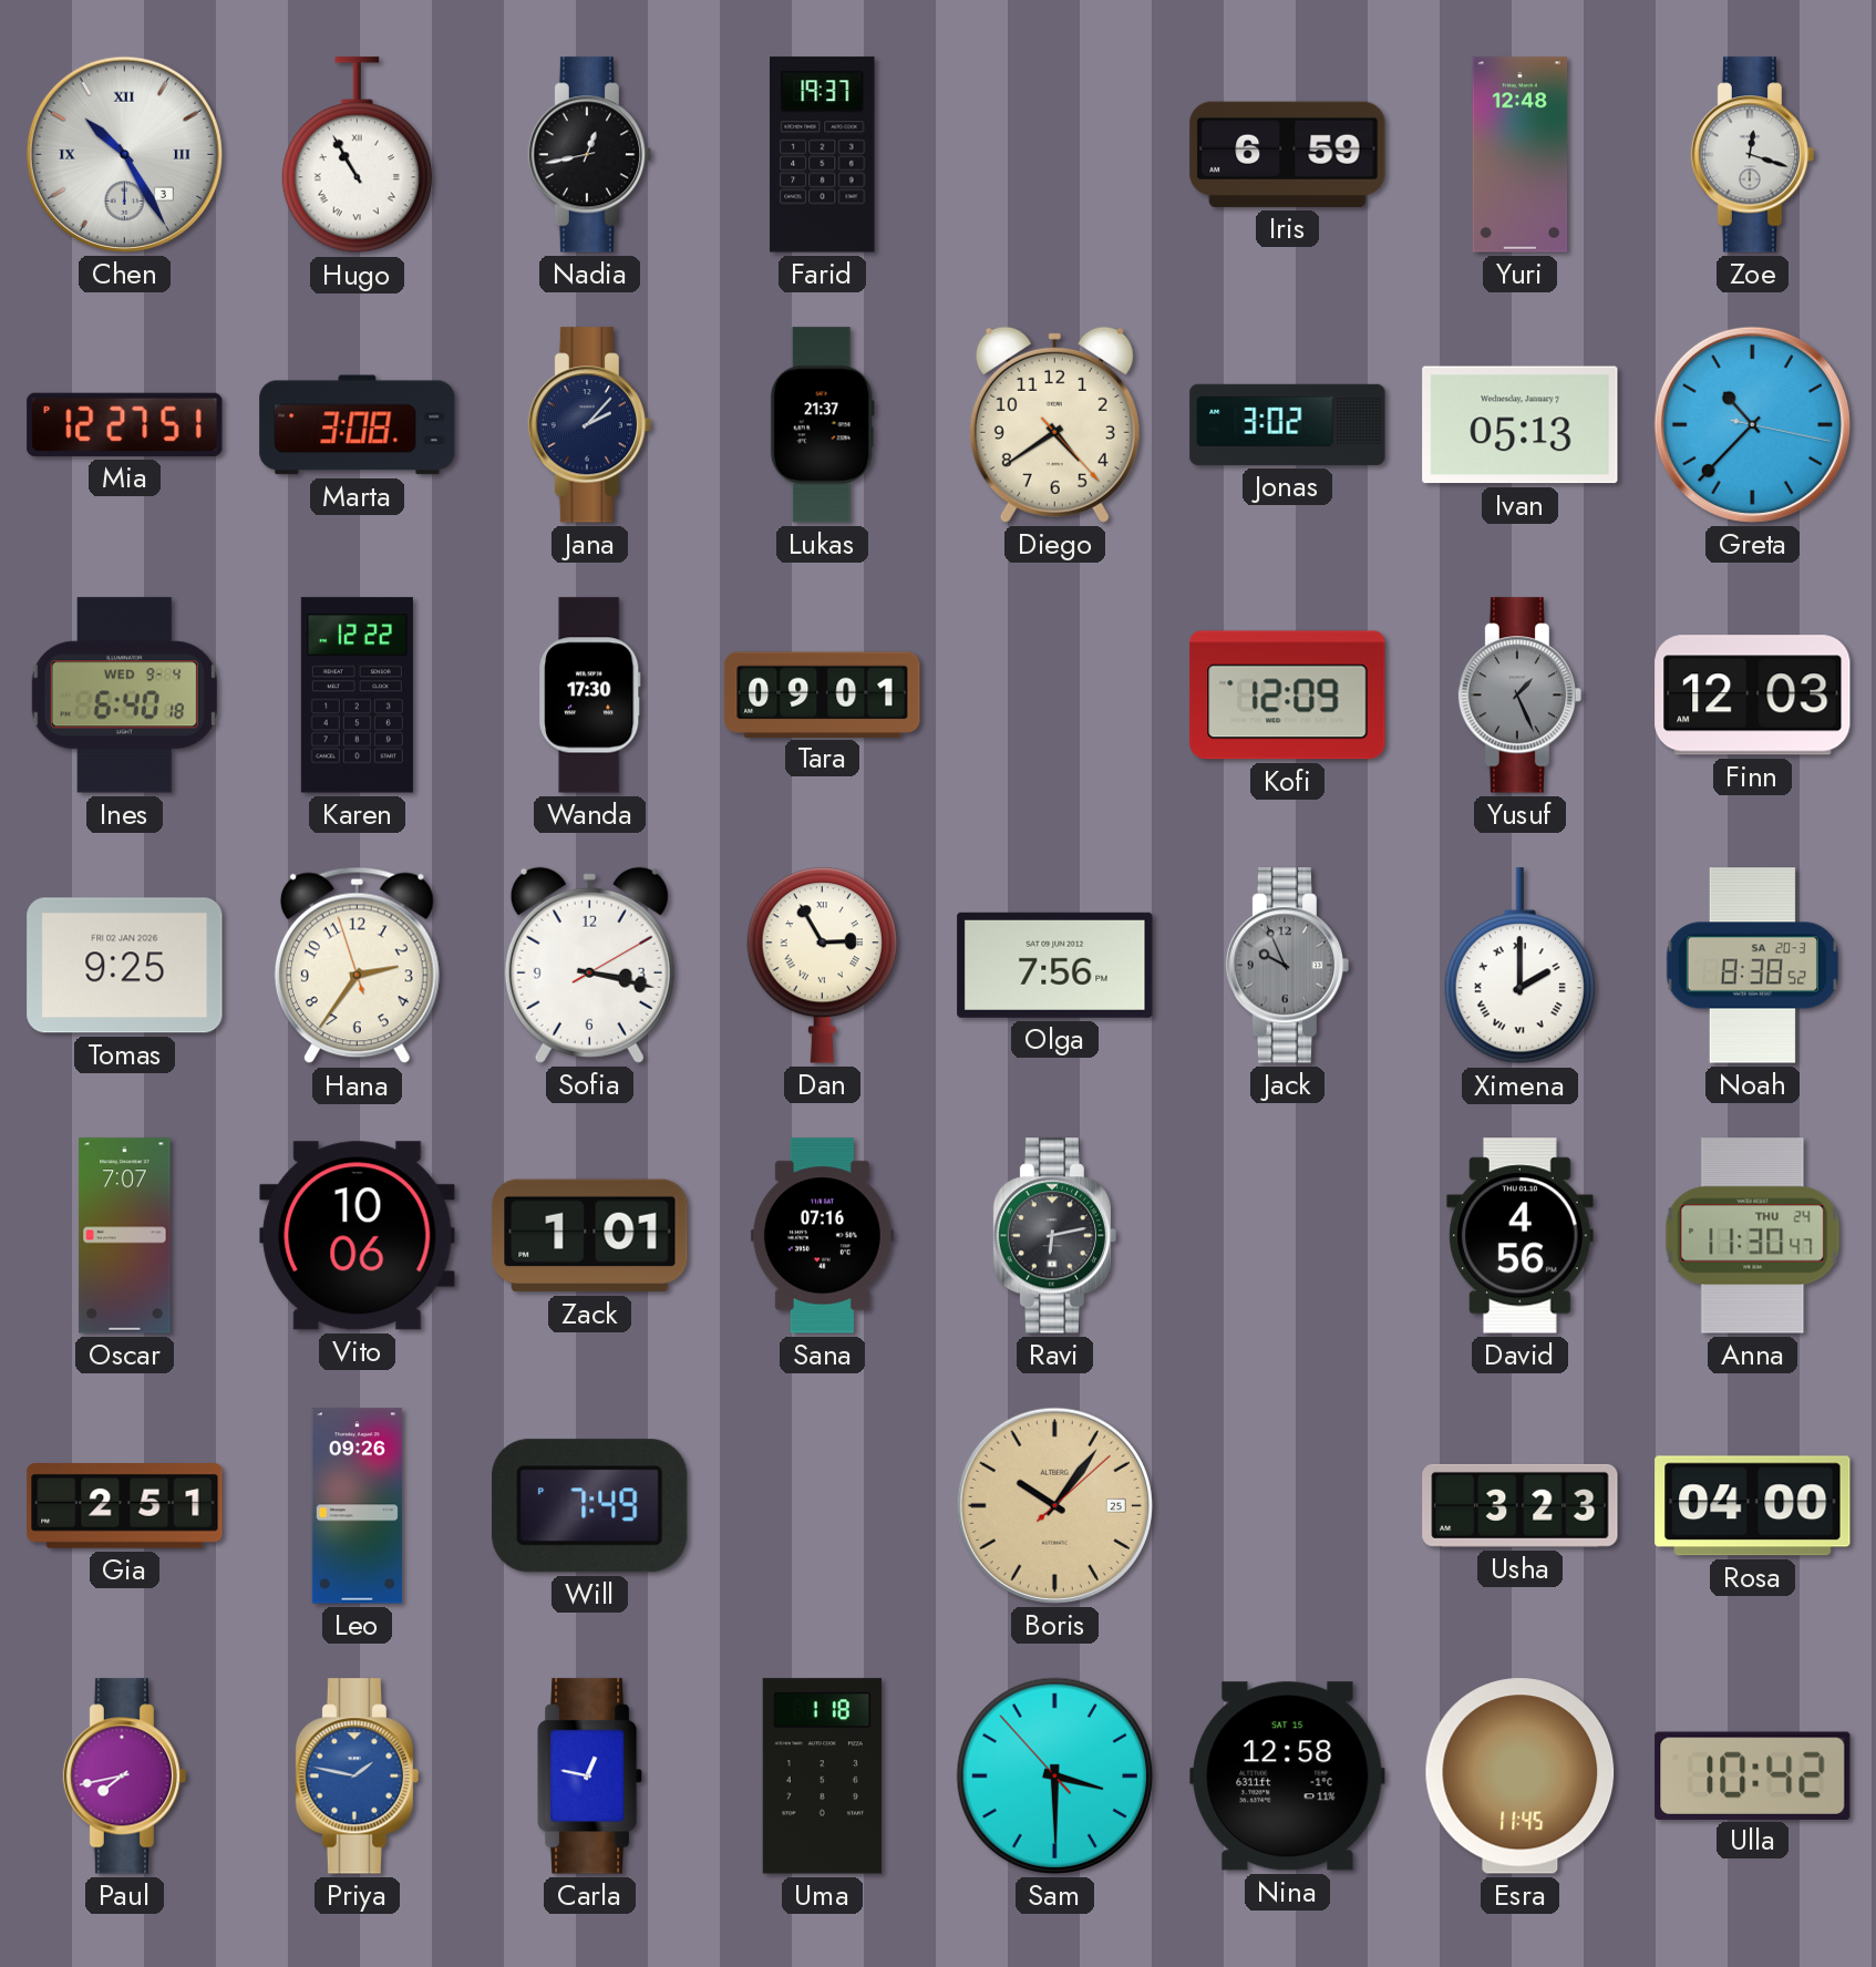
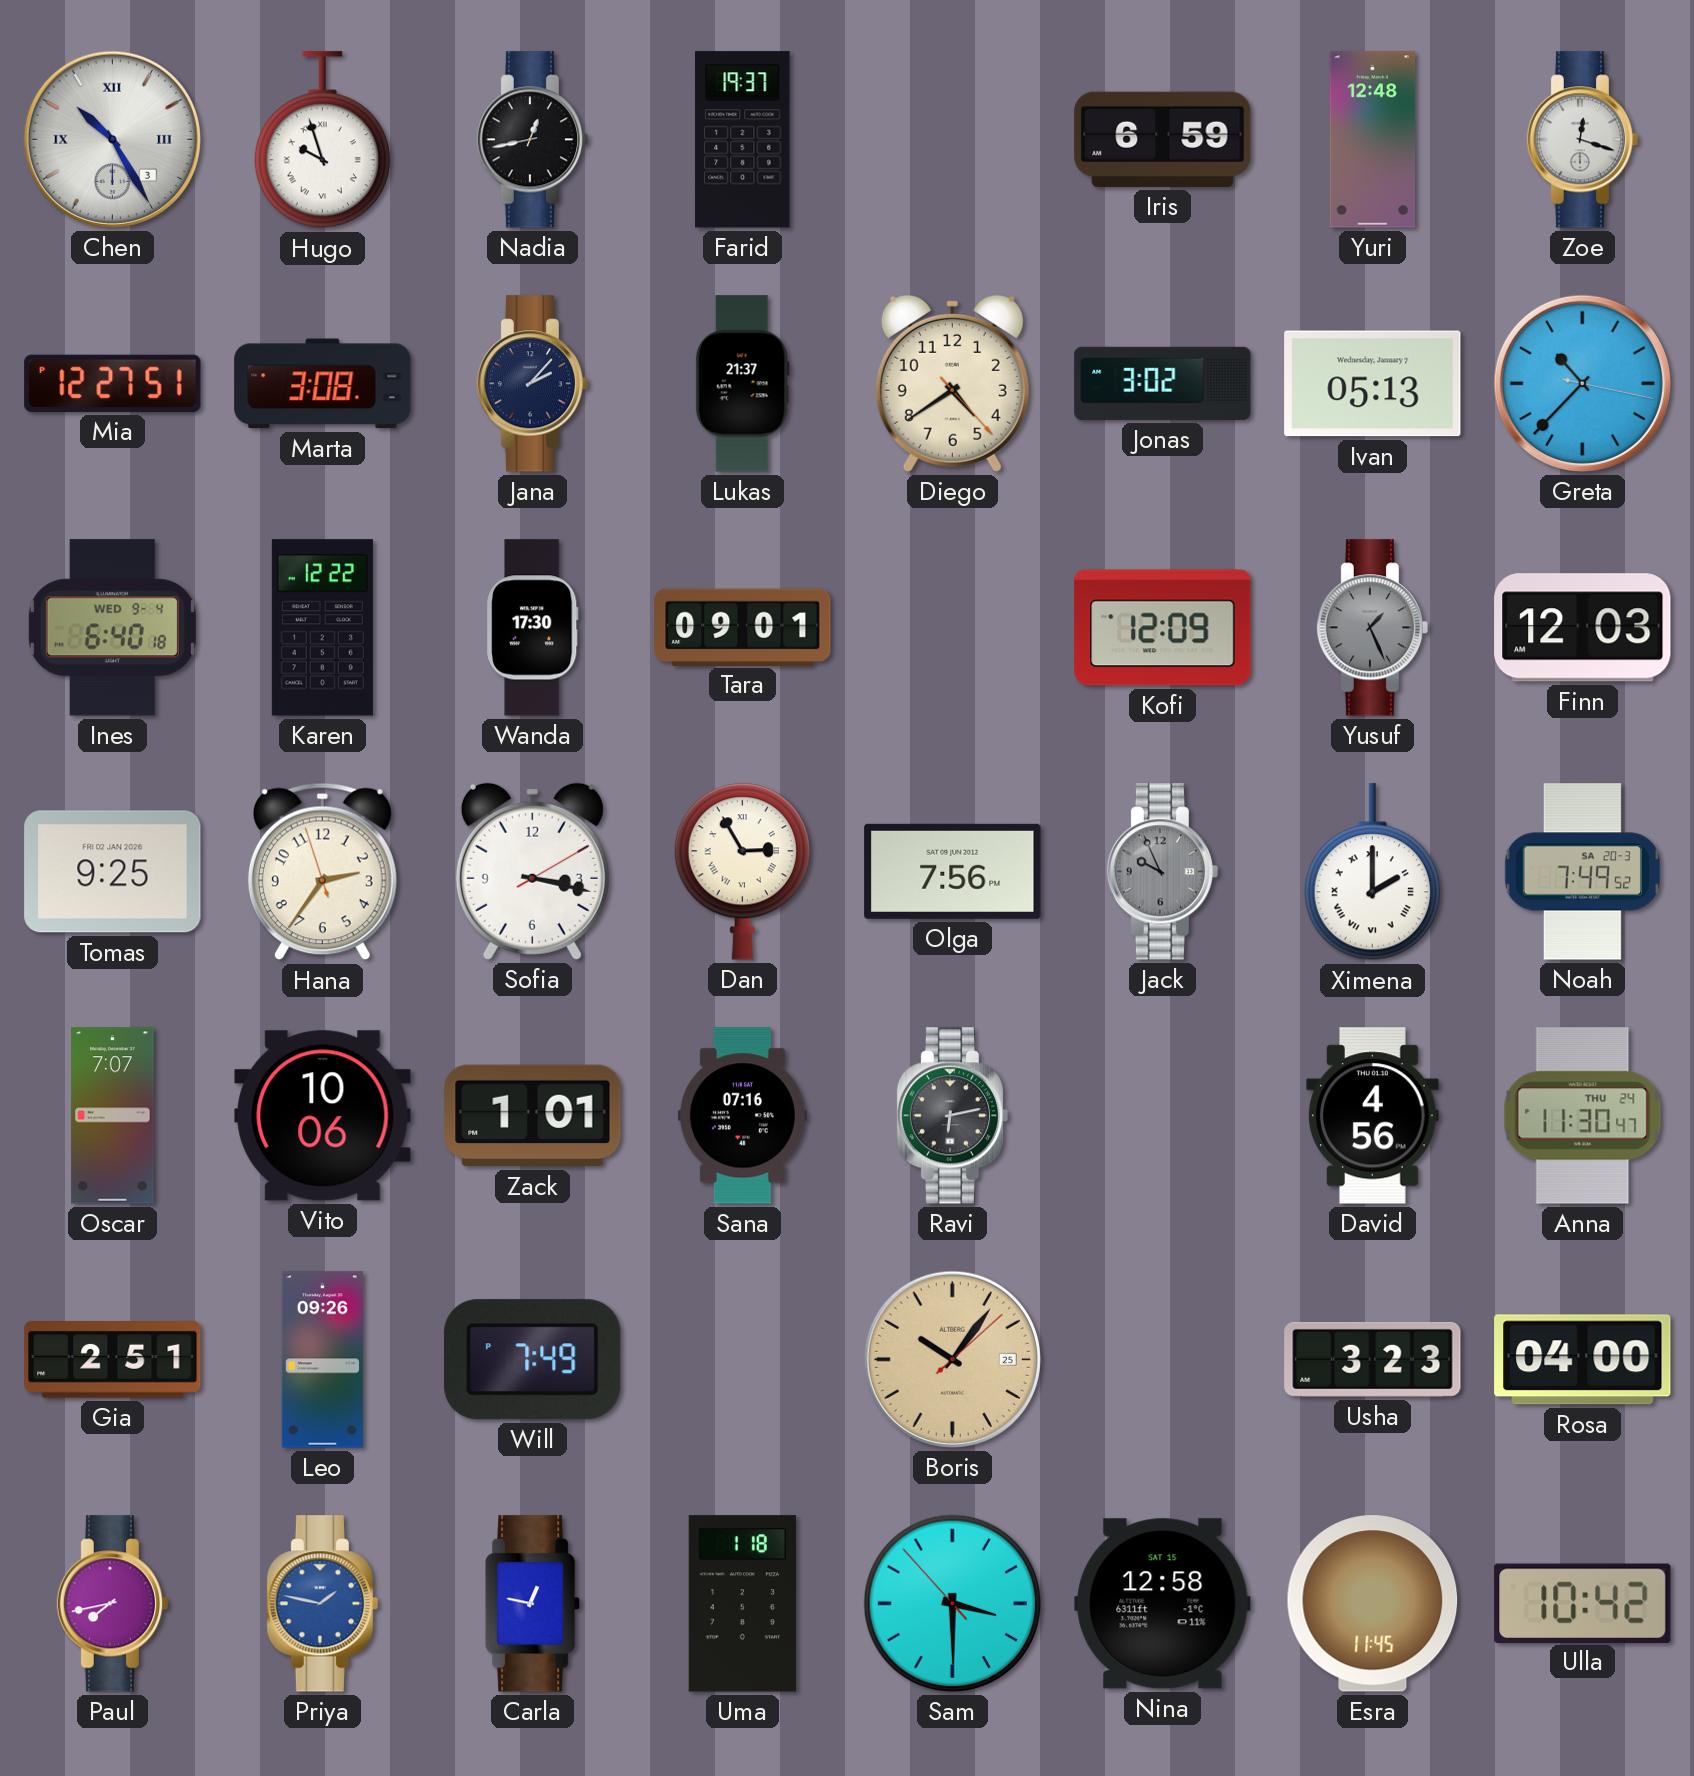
Hugo: 10:55 -> 9:57 (322, 140)
Noah: 8:38 -> 7:49 (1582, 872)
